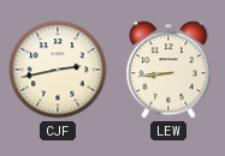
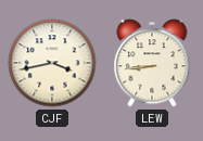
CJF: 2:43 -> 3:43 (52, 63)
